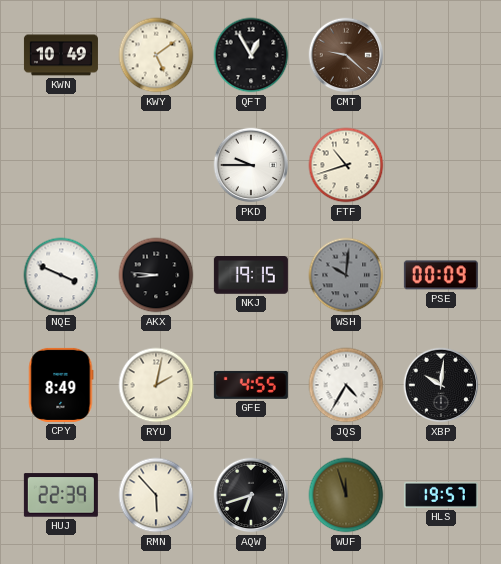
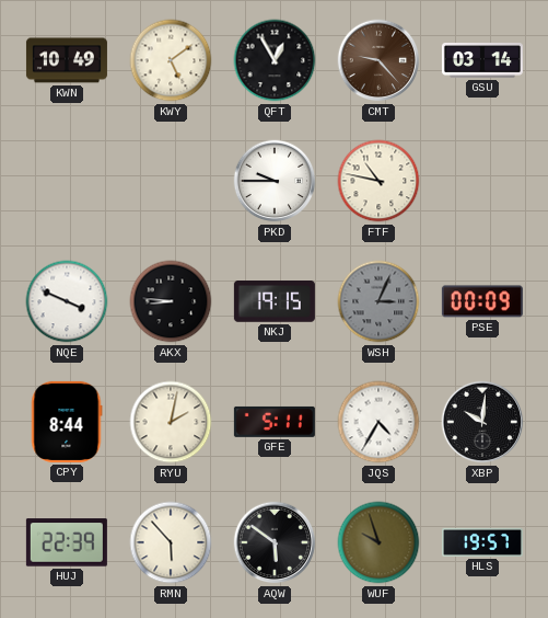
CMT: 9:22 -> 9:23 (378, 60)
GSU: none -> 03:14 (482, 60)
FTF: 10:42 -> 10:47 (378, 181)
WSH: 10:01 -> 3:04 (378, 301)
CPY: 8:49 -> 8:44 (67, 422)
GFE: 4:55 -> 5:11 (275, 422)
AQW: 6:42 -> 5:51 (275, 542)
WUF: 11:57 -> 9:57 (378, 542)
